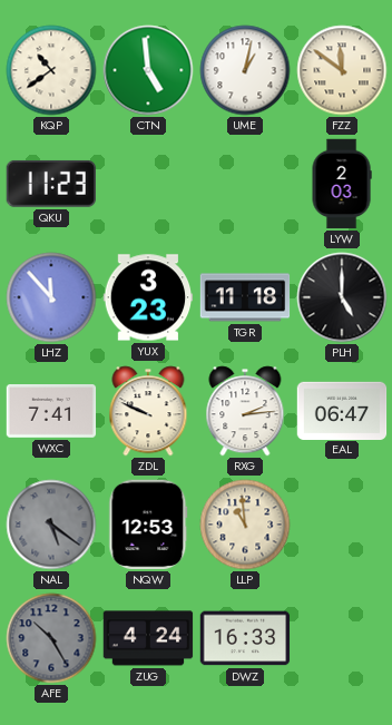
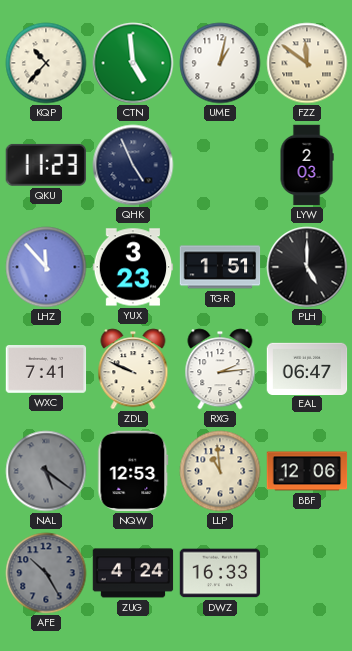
KQP: 10:39 -> 10:37 (46, 63)
QHK: none -> 4:56 (133, 165)
TGR: 11:18 -> 1:51 (220, 267)
BBF: none -> 12:06 (307, 471)
